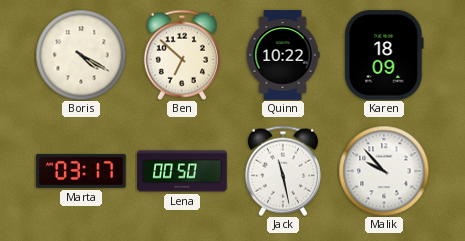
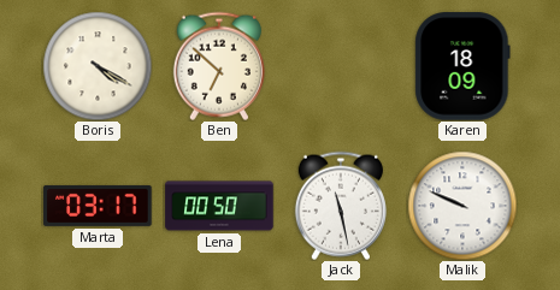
Quinn: 10:22 -> none (283, 55)
Malik: 9:53 -> 9:49 (462, 206)
